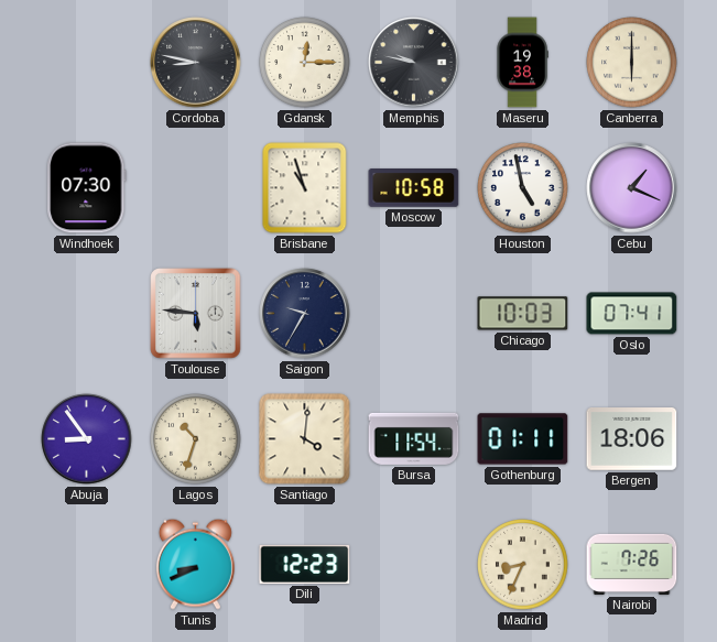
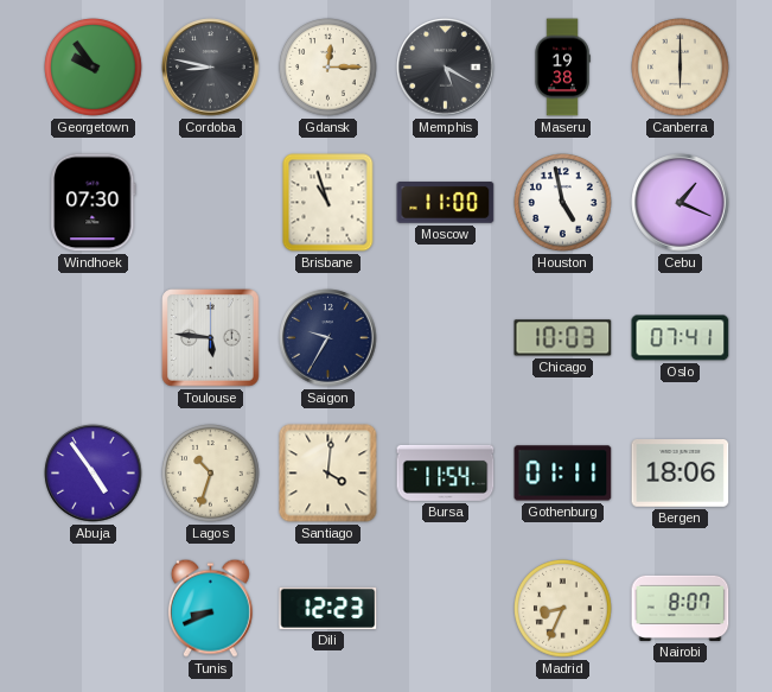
Georgetown: none -> 9:54 (94, 68)
Memphis: 9:47 -> 5:20 (446, 68)
Moscow: 10:58 -> 11:00 (446, 203)
Abuja: 8:54 -> 4:54 (94, 474)
Nairobi: 7:26 -> 8:07 (681, 608)
